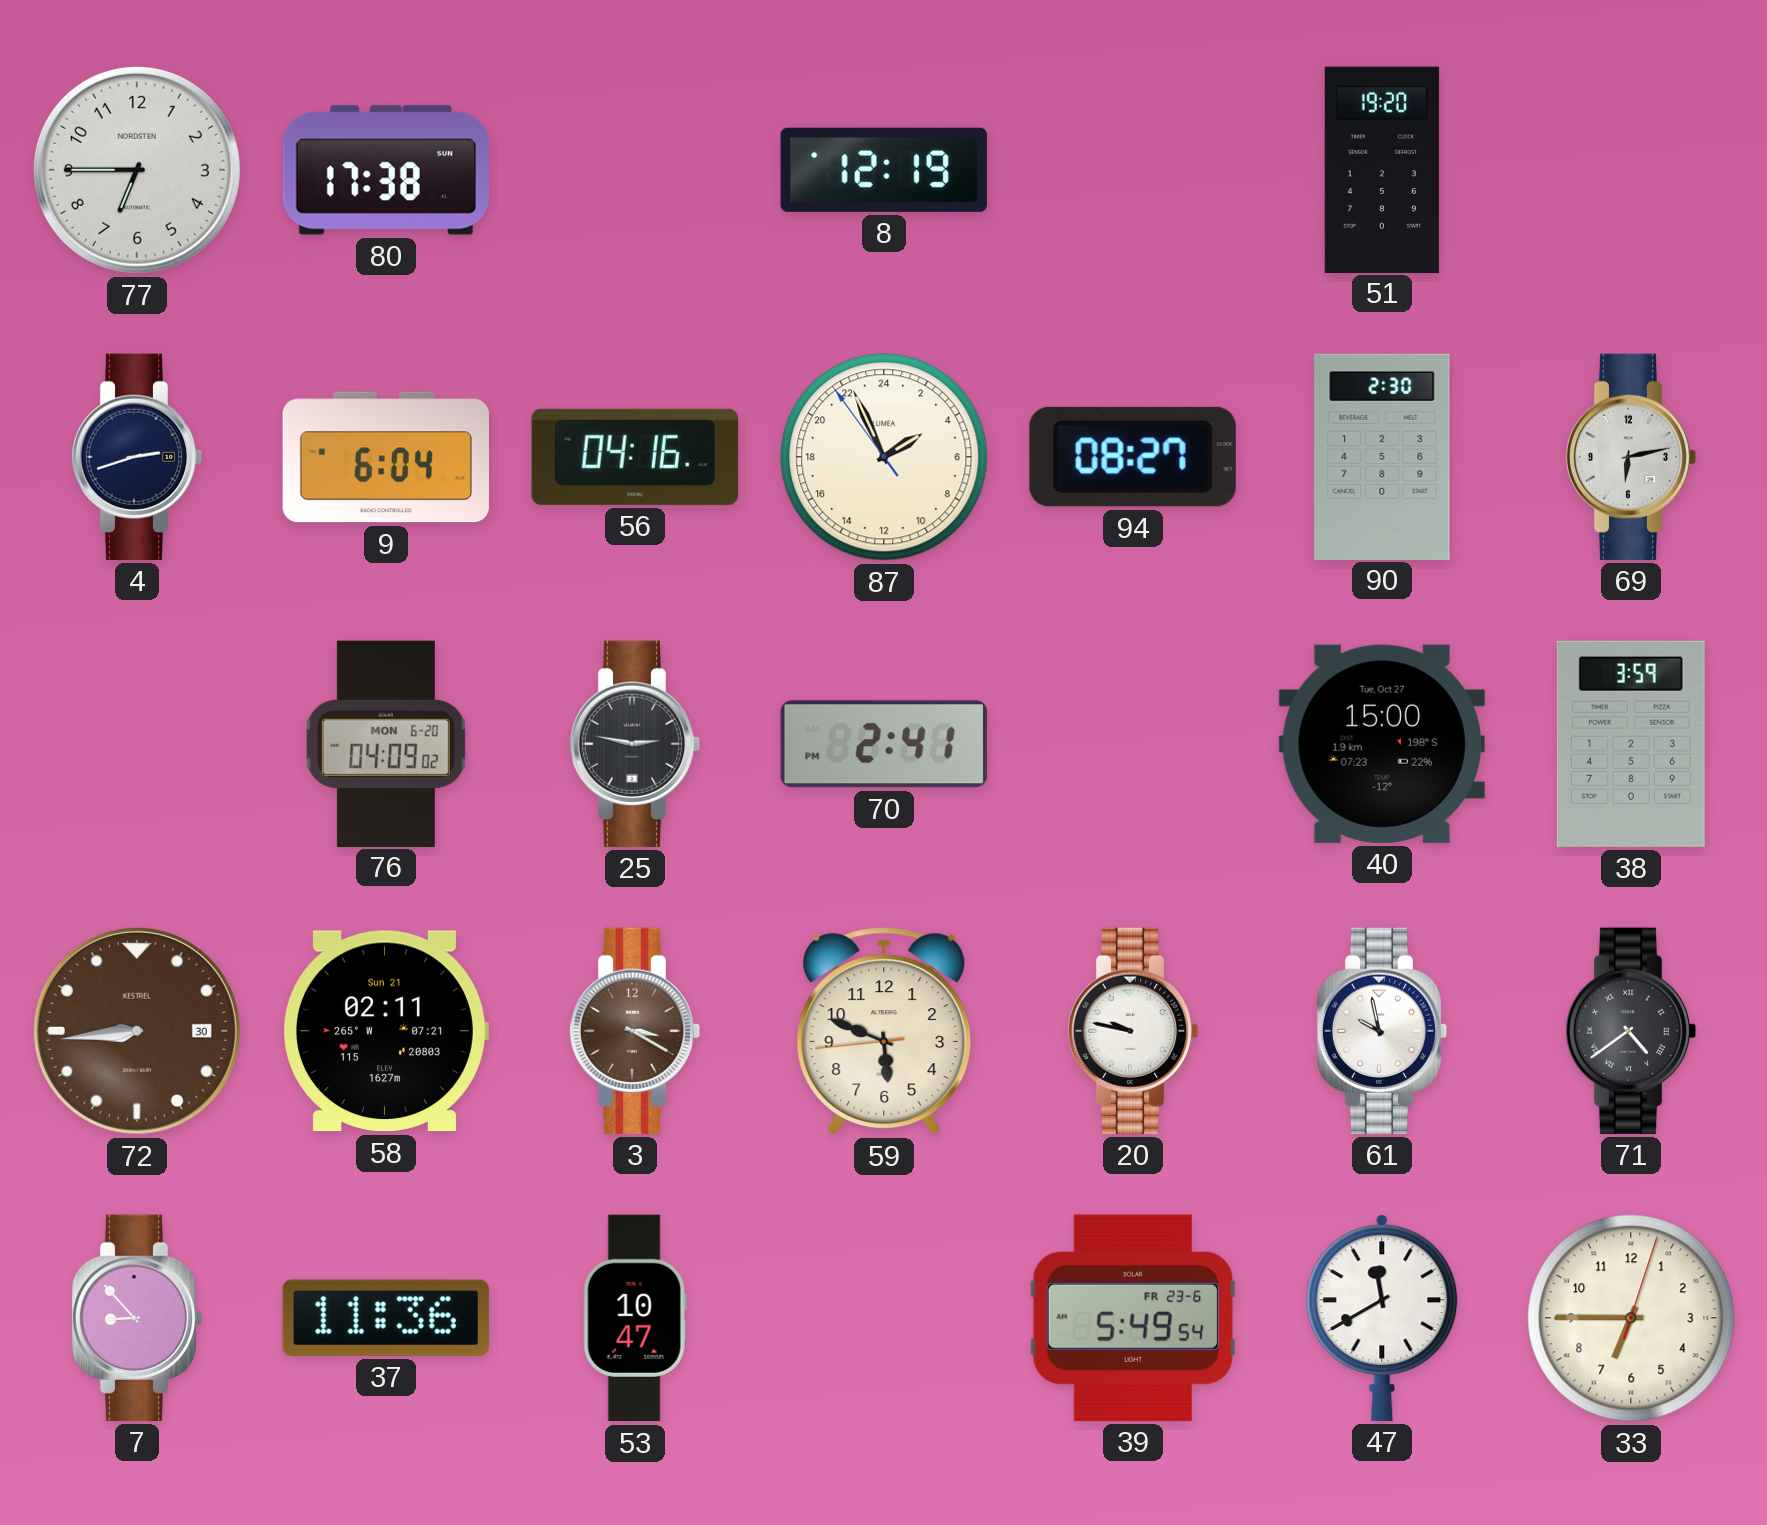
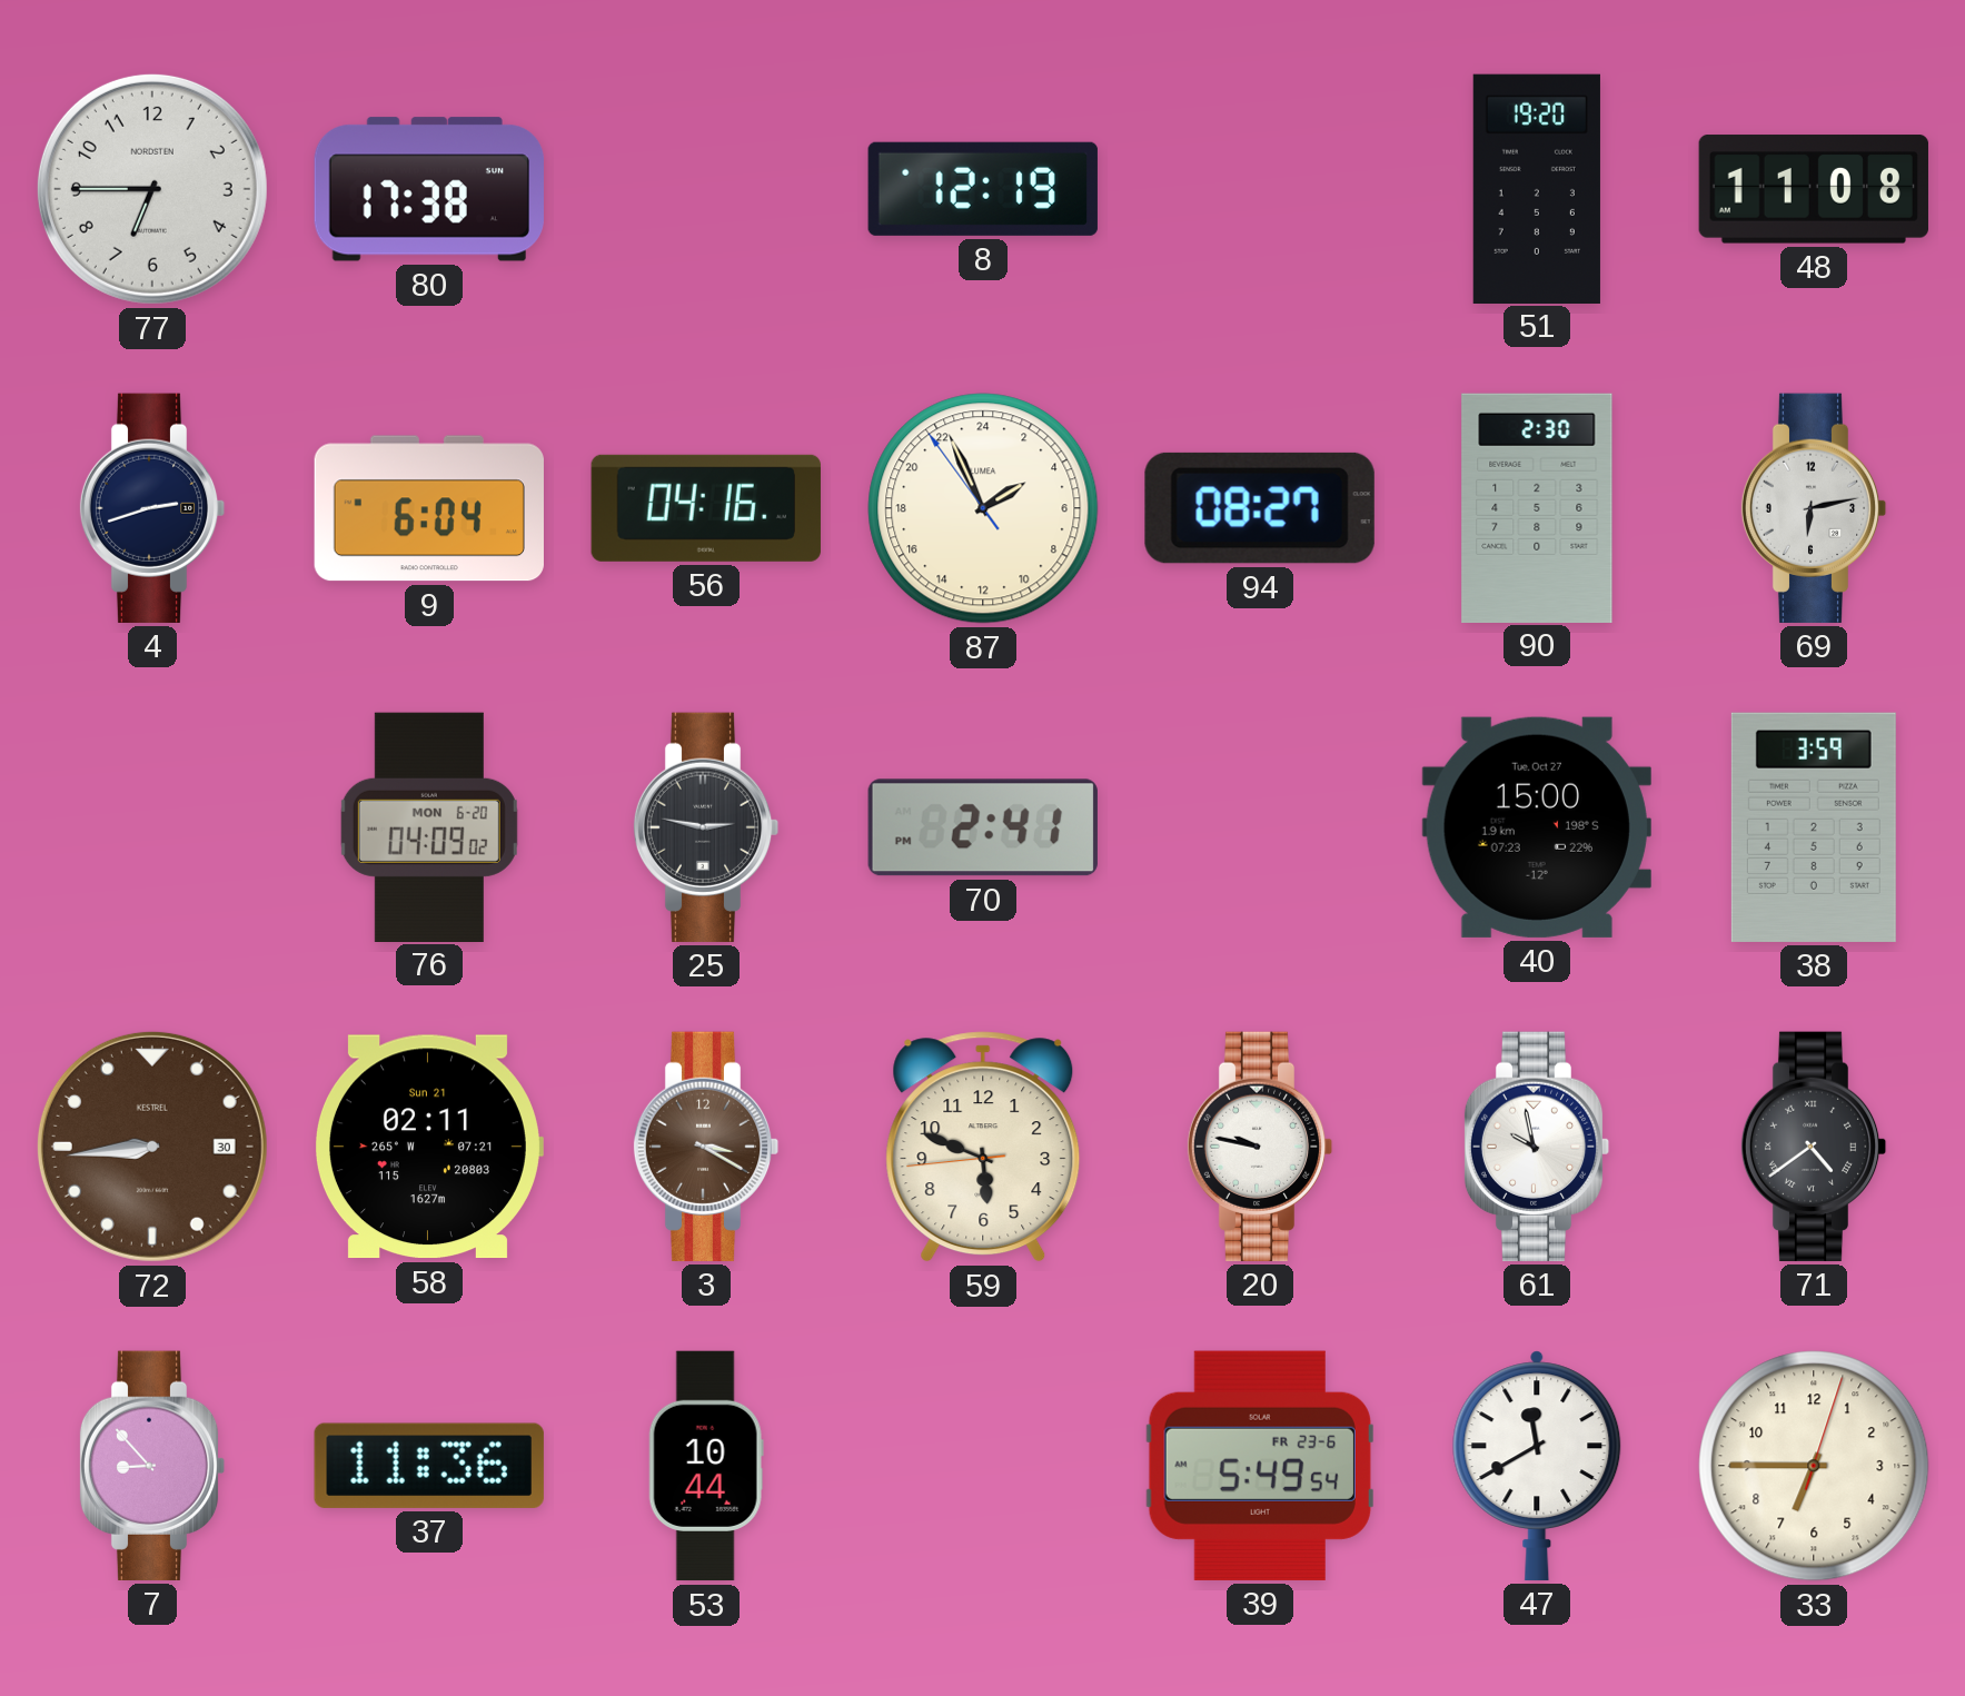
48: none -> 11:08 (1814, 189)
53: 10:47 -> 10:44 (706, 1466)
